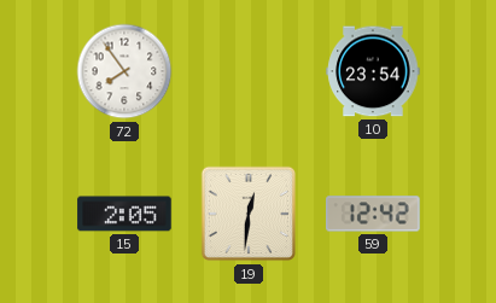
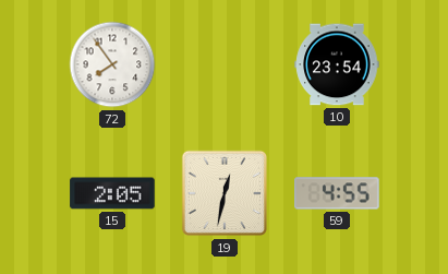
19: 12:31 -> 12:32 (225, 193)
59: 12:42 -> 4:55 (337, 193)
